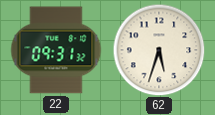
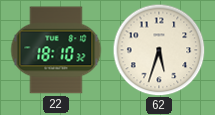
22: 09:31 -> 18:10 (56, 50)
